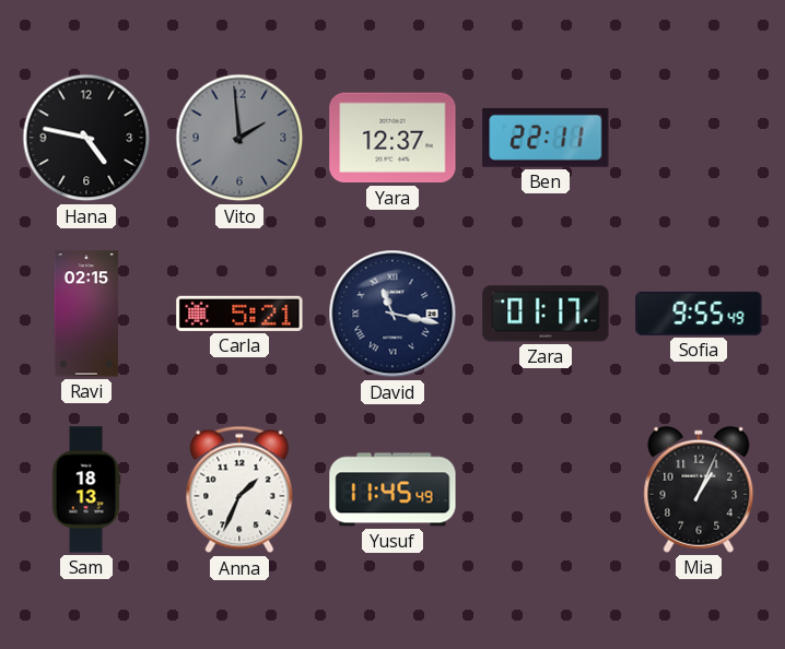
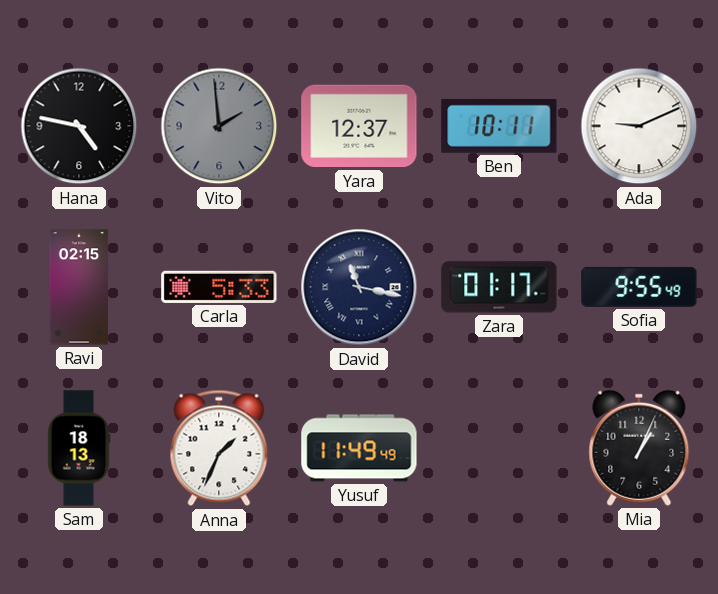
Ben: 22:11 -> 10:11 (499, 126)
Ada: none -> 9:11 (639, 126)
Carla: 5:21 -> 5:33 (219, 287)
Yusuf: 11:45 -> 11:49 (359, 448)
